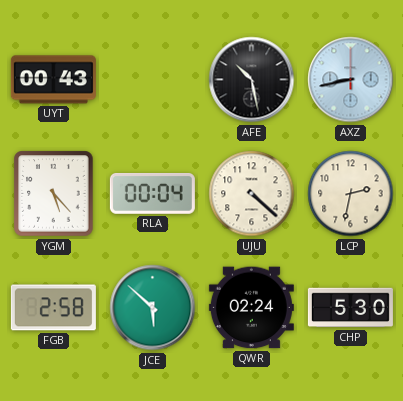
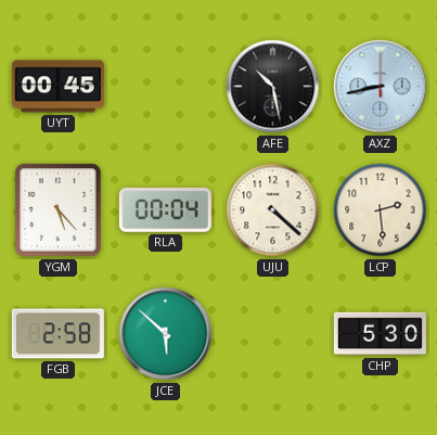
UYT: 00:43 -> 00:45 (57, 87)
LCP: 2:32 -> 2:29 (381, 210)
QWR: 02:24 -> none (251, 308)
